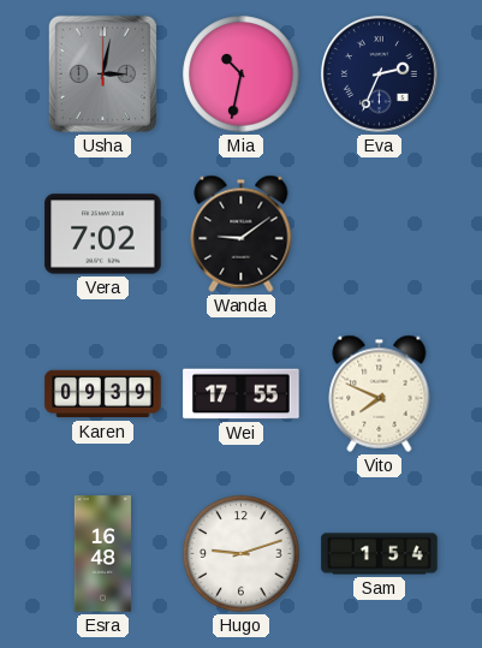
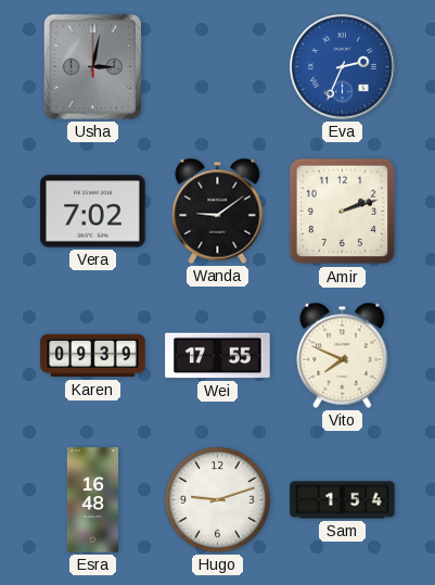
Mia: 10:32 -> none (242, 75)
Eva dial: navy -> blue (343, 67)
Amir: none -> 2:12 (343, 212)
